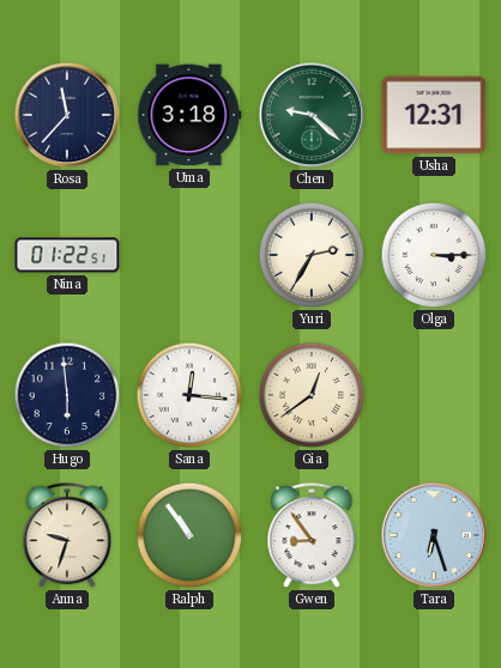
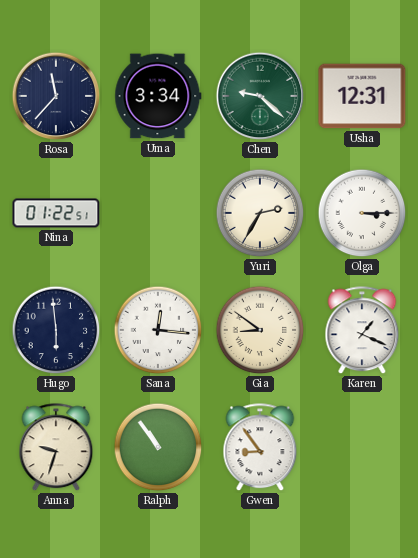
Uma: 3:18 -> 3:34 (158, 96)
Gia: 12:39 -> 8:51 (260, 330)
Karen: none -> 1:19 (362, 331)
Tara: 6:27 -> none (434, 535)
